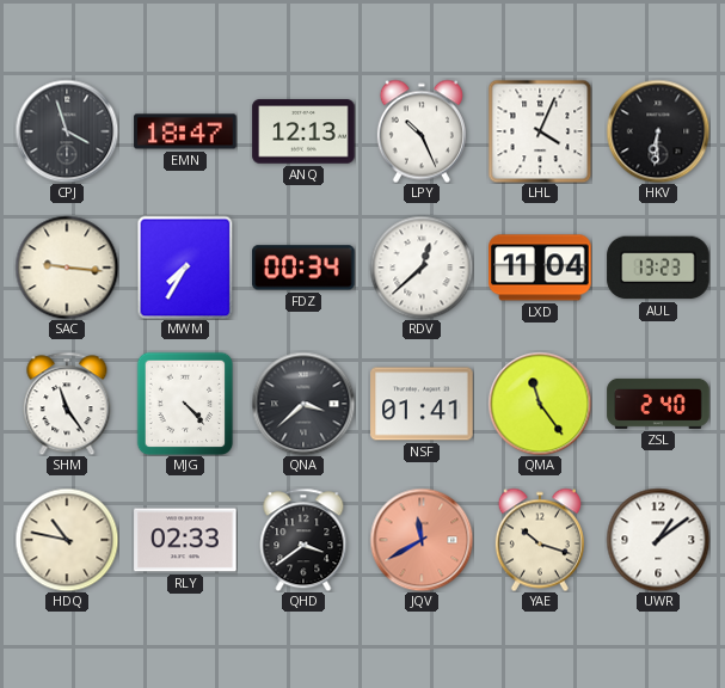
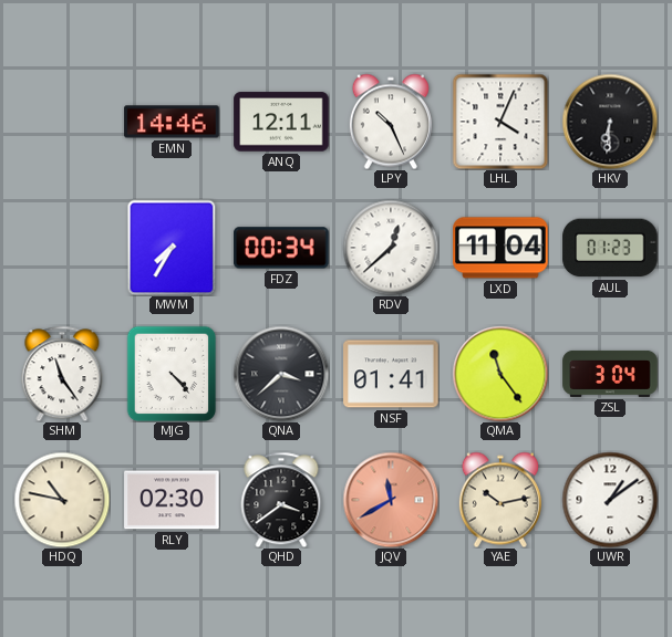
CPJ: 3:57 -> none (67, 131)
EMN: 18:47 -> 14:46 (172, 122)
ANQ: 12:13 -> 12:11 (281, 122)
SAC: 9:16 -> none (67, 268)
AUL: 13:23 -> 01:23 (610, 248)
ZSL: 2:40 -> 3:04 (610, 374)
RLY: 02:33 -> 02:30 (172, 500)
YAE: 10:18 -> 10:13 (500, 500)
